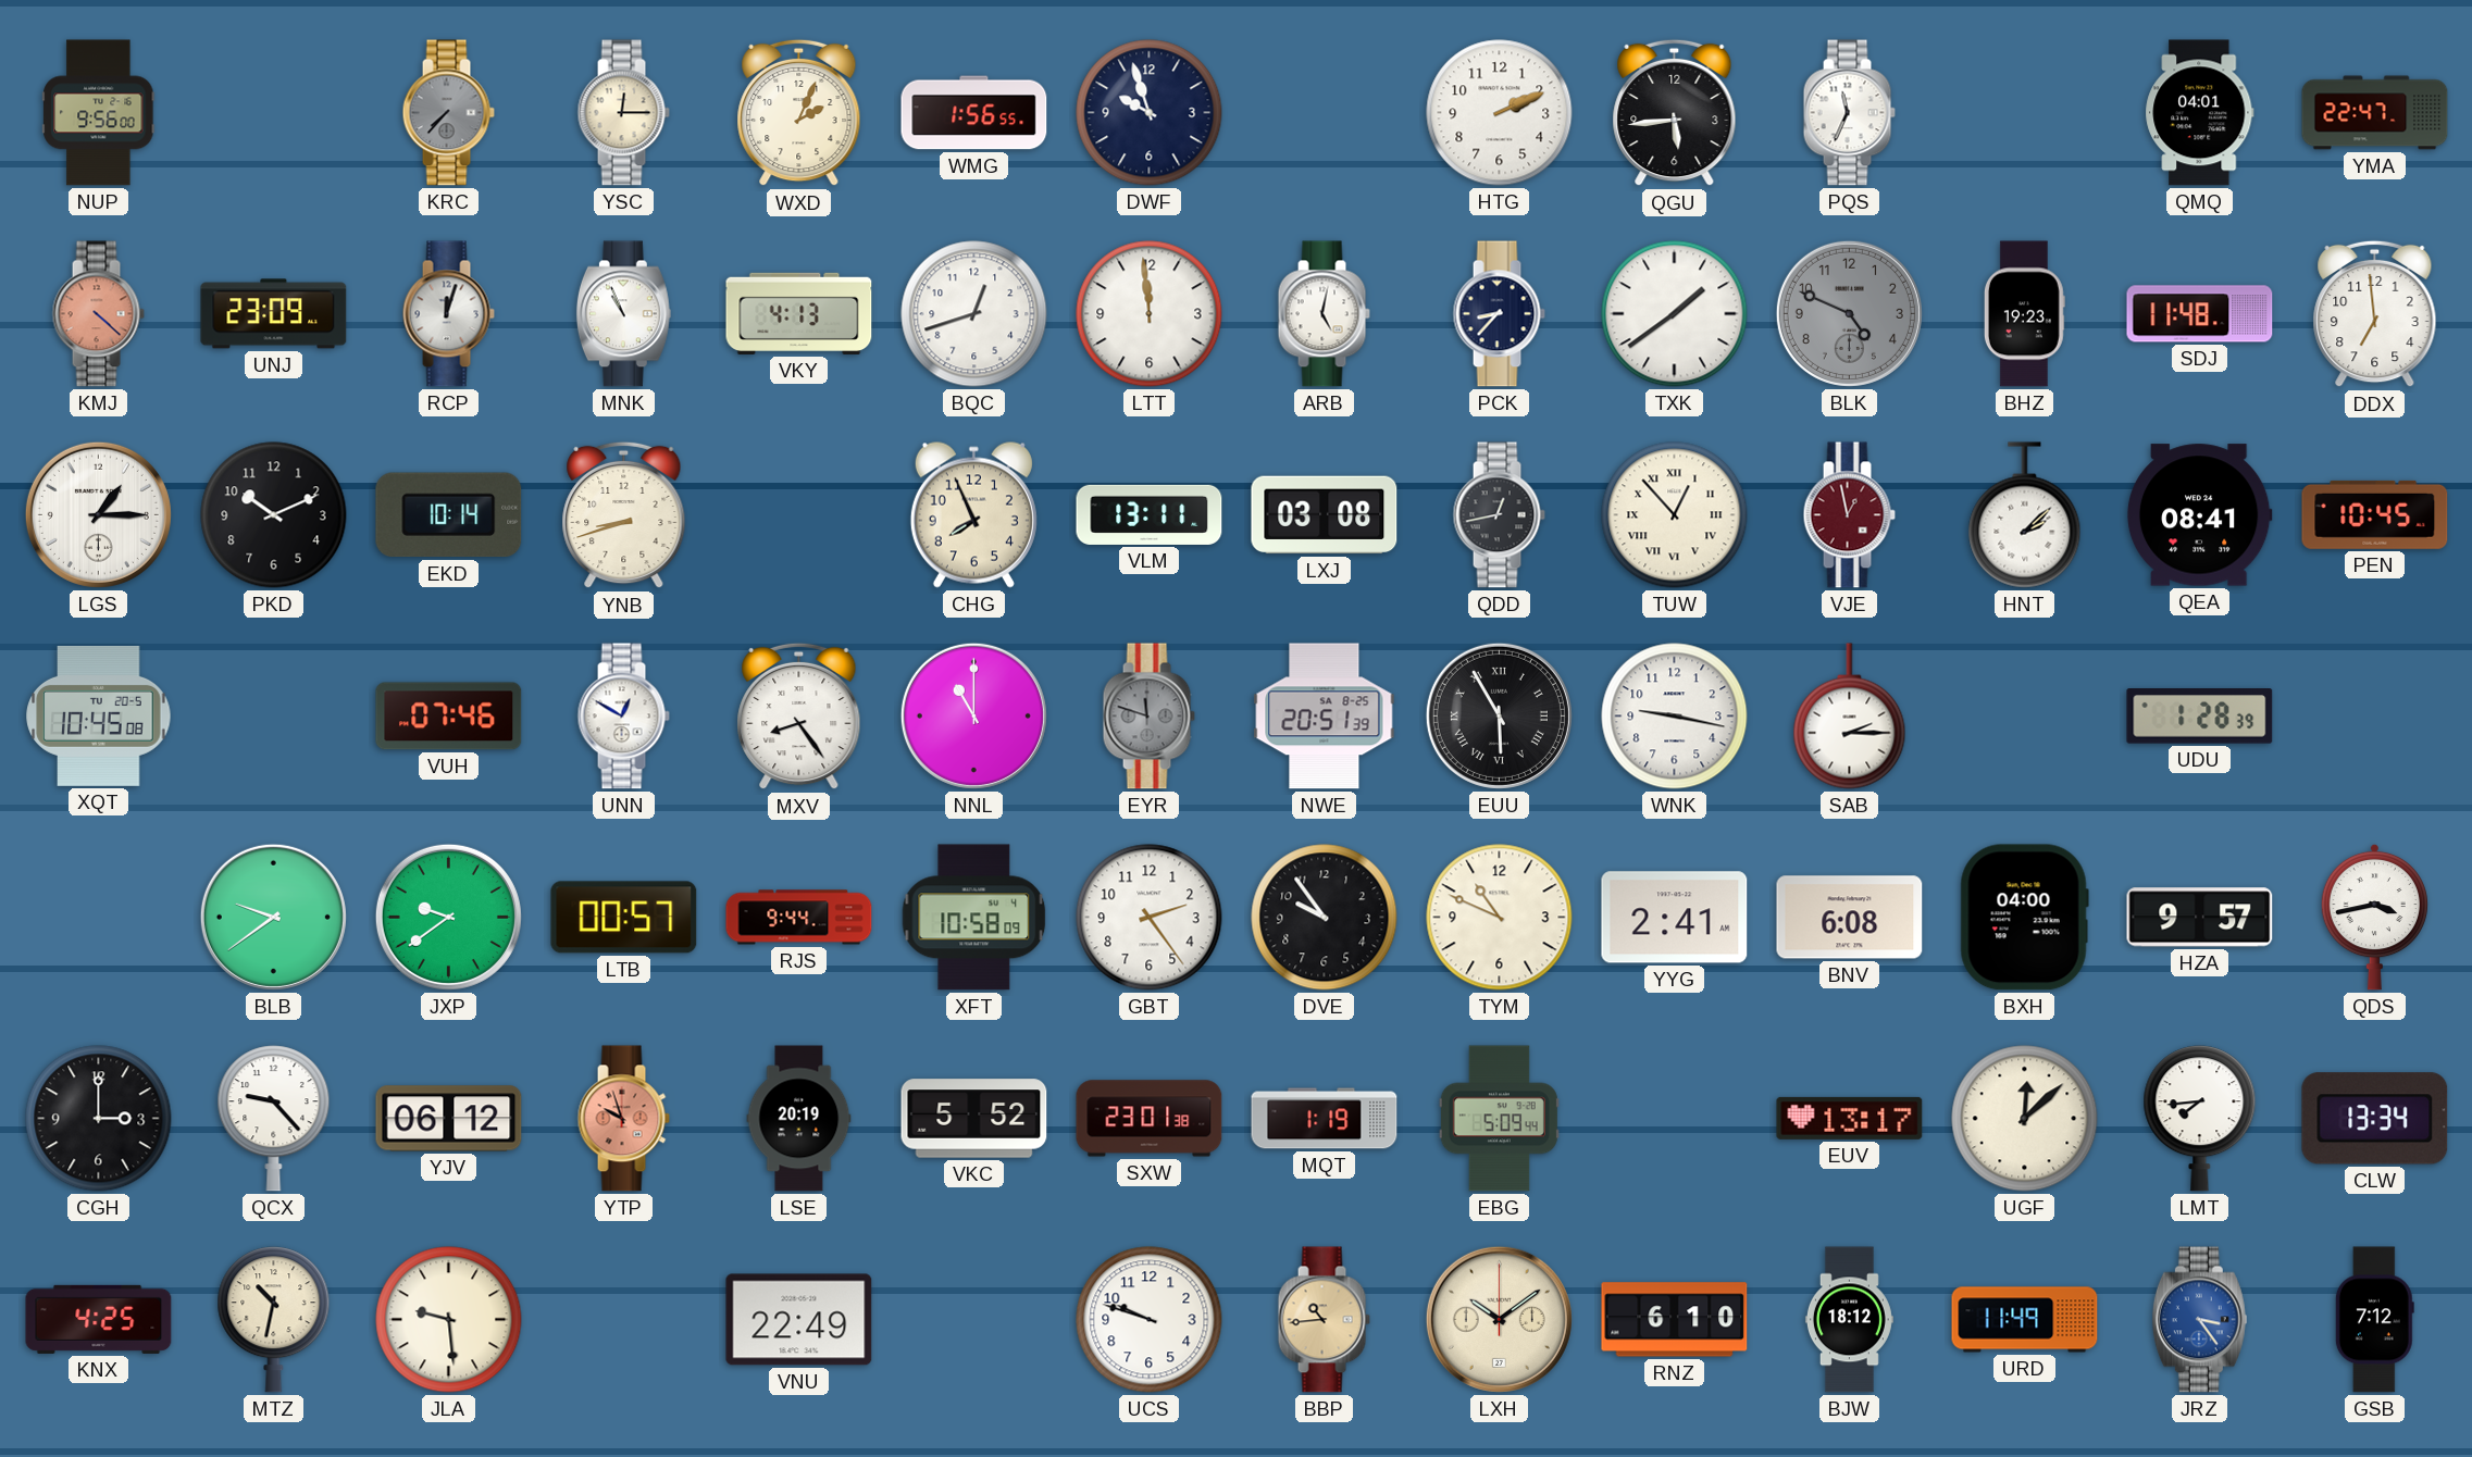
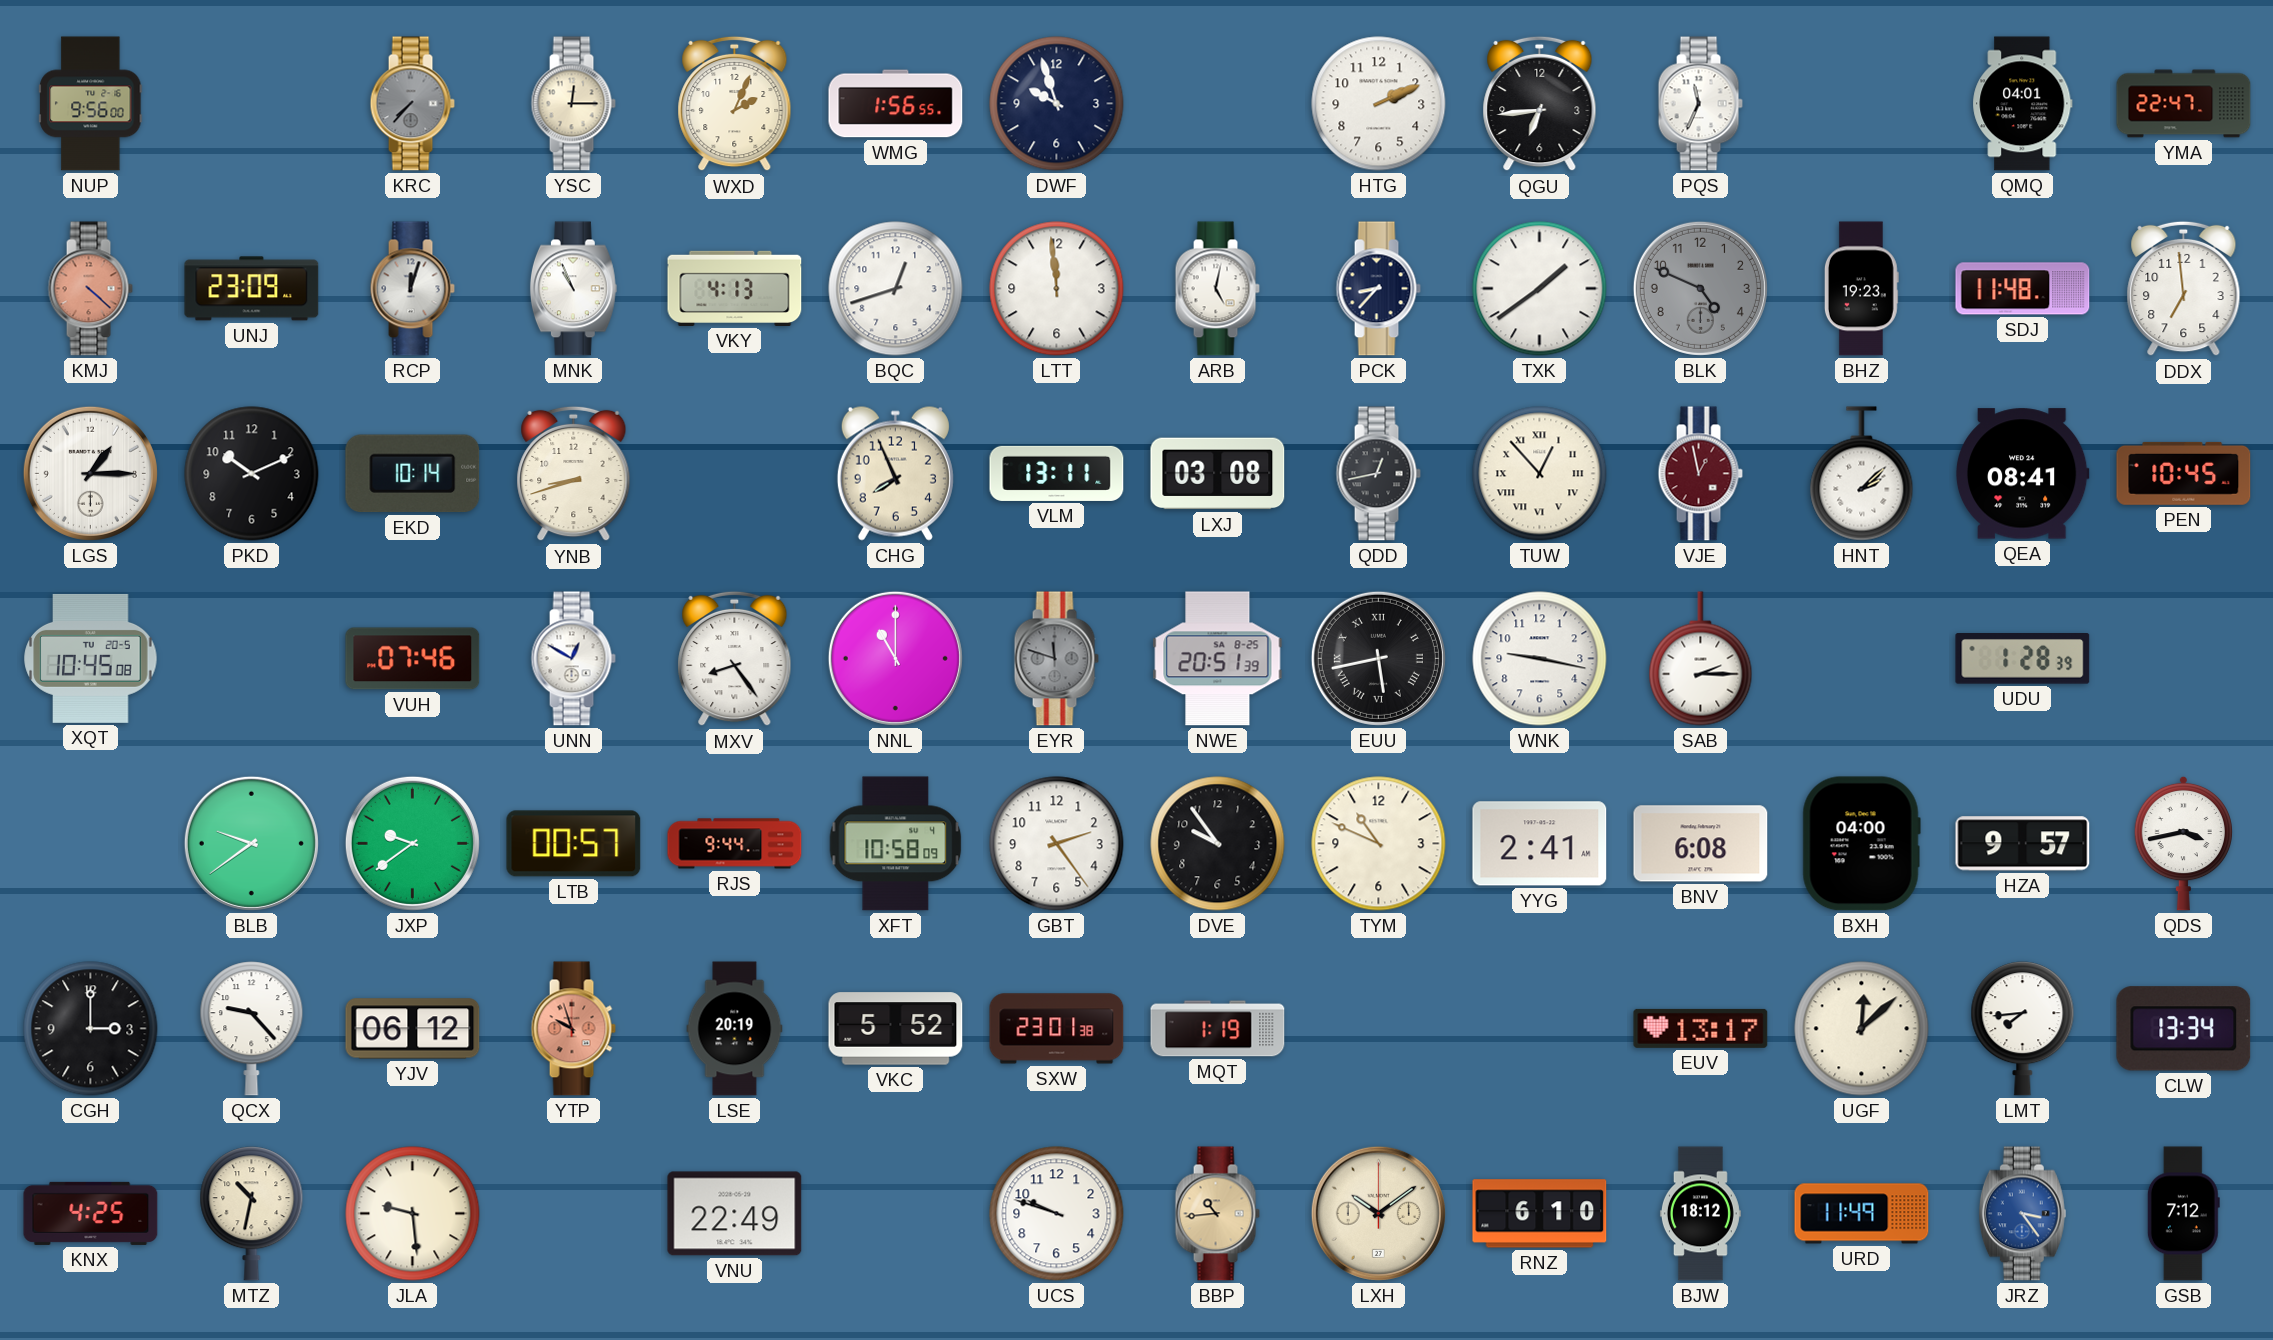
QGU: 5:44 -> 6:44 (1540, 104)
EUU: 5:55 -> 5:43 (1378, 658)
EBG: 5:09 -> none (1499, 1119)
